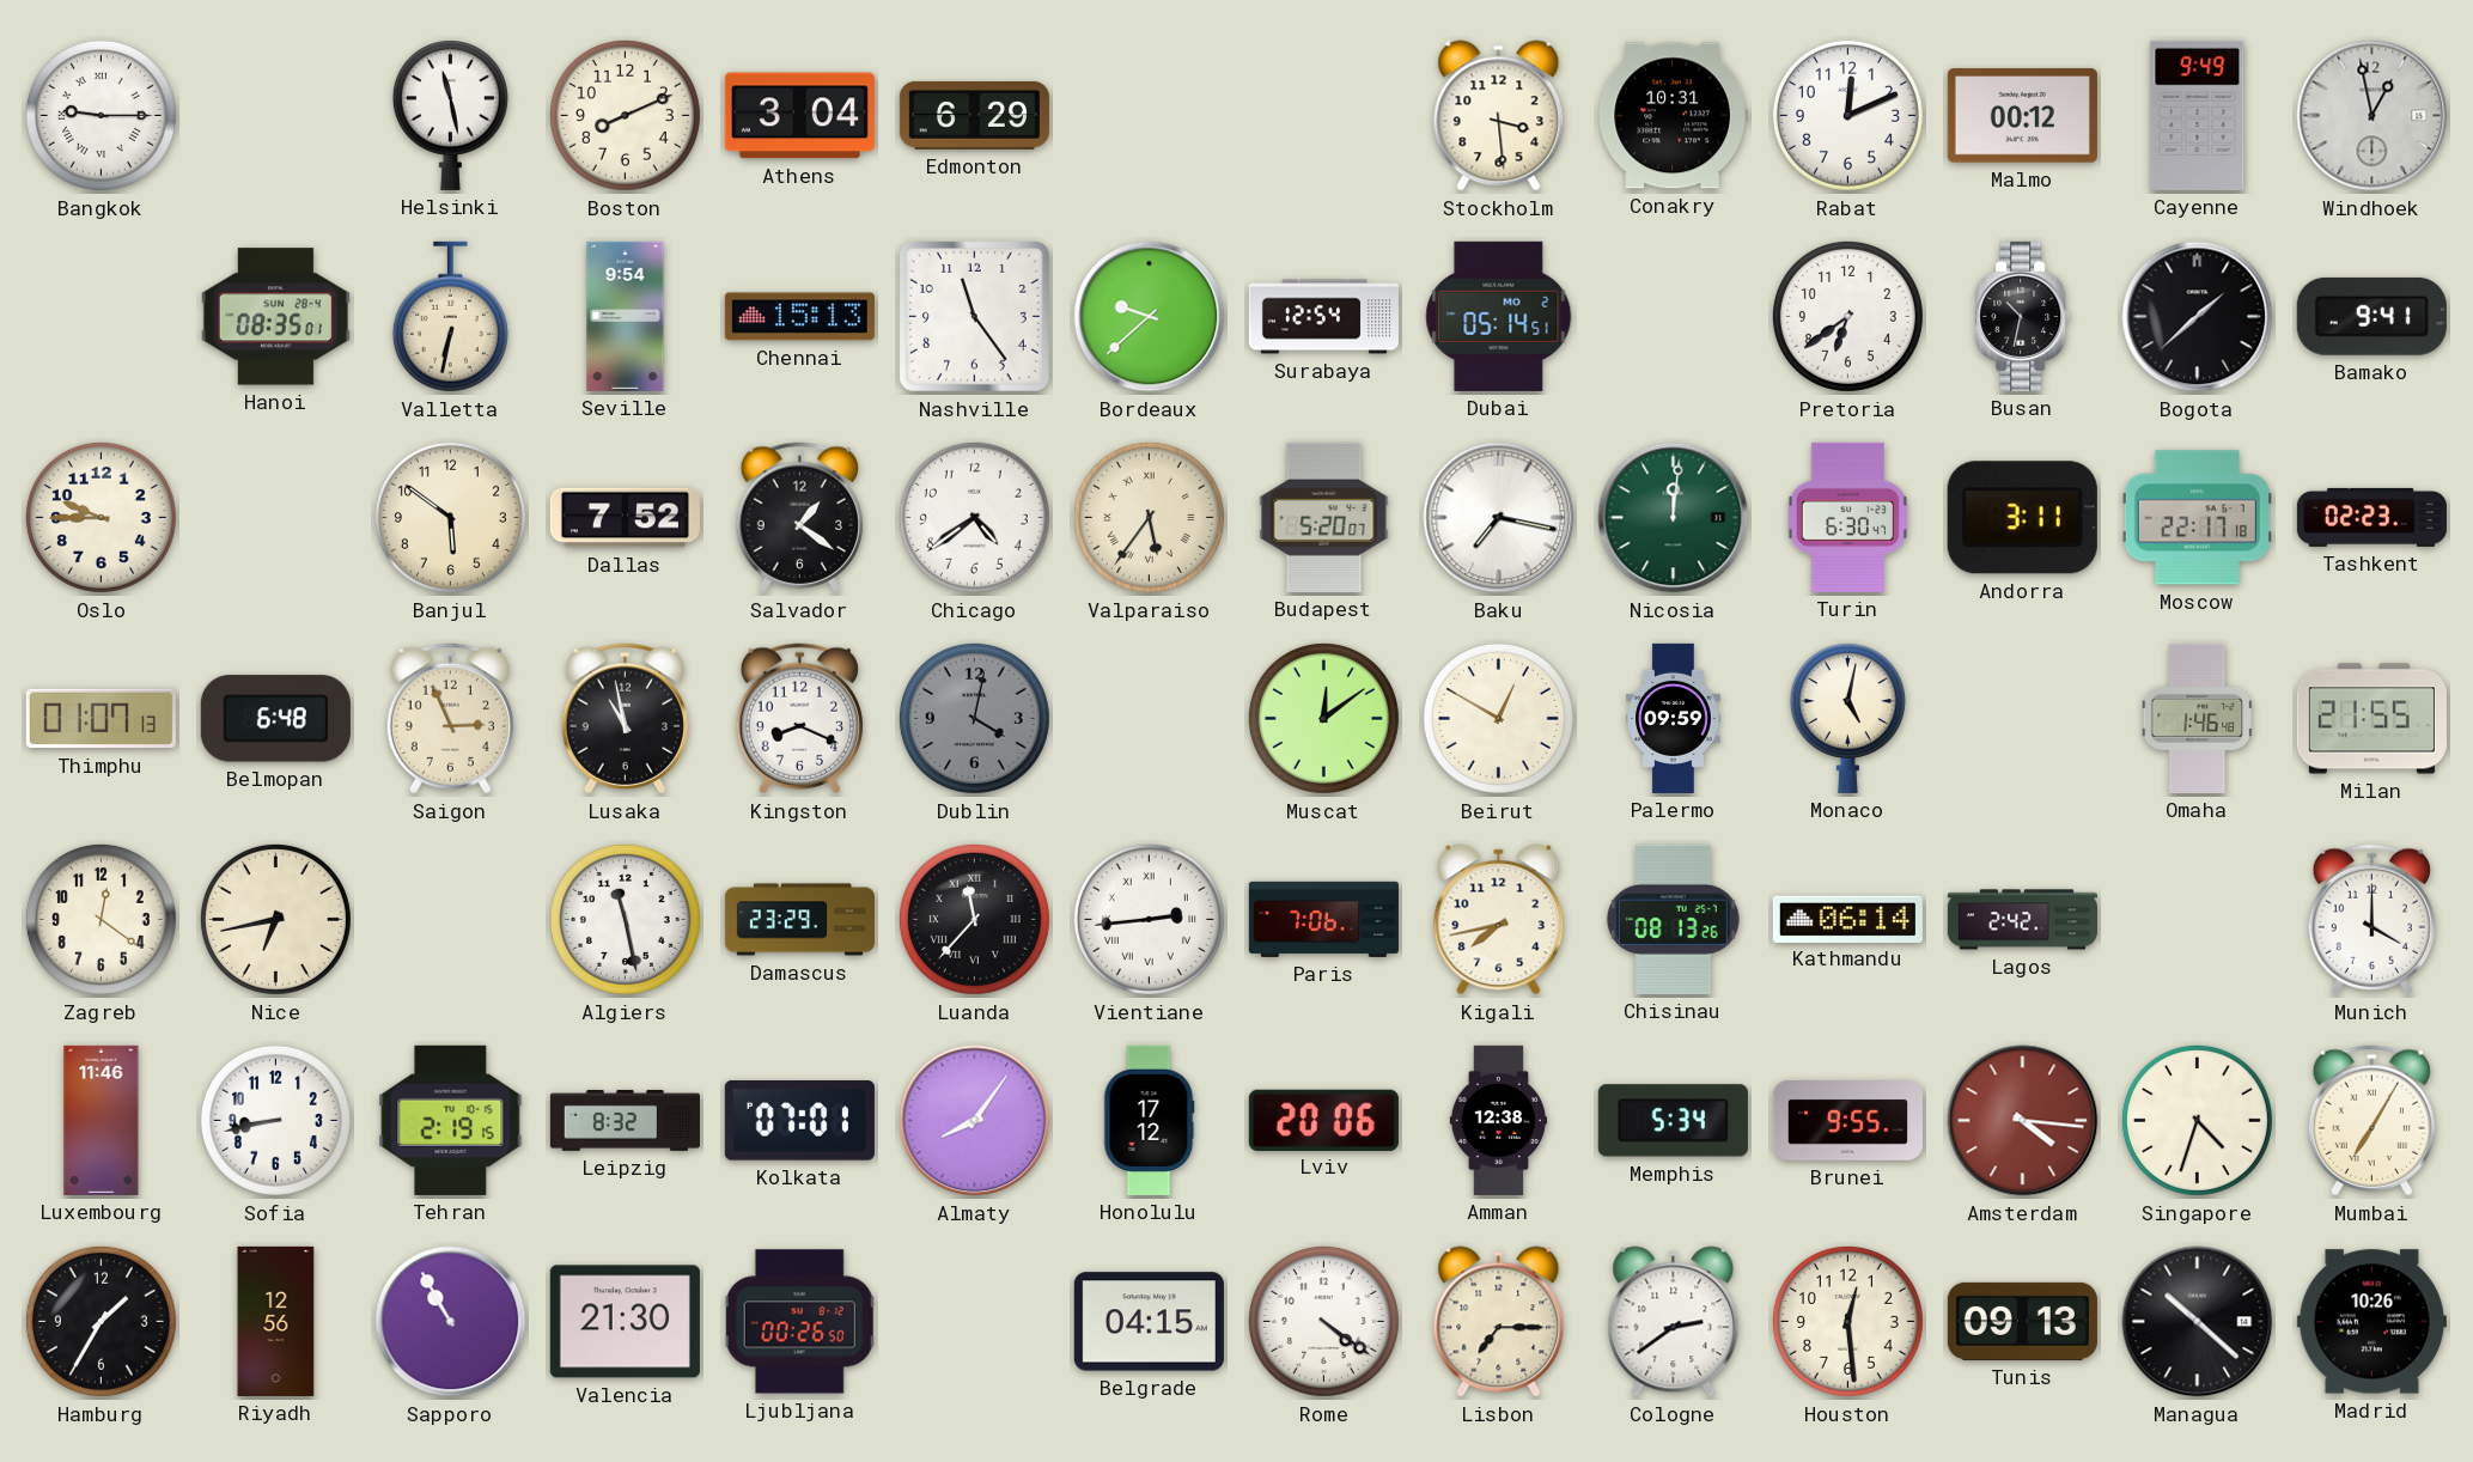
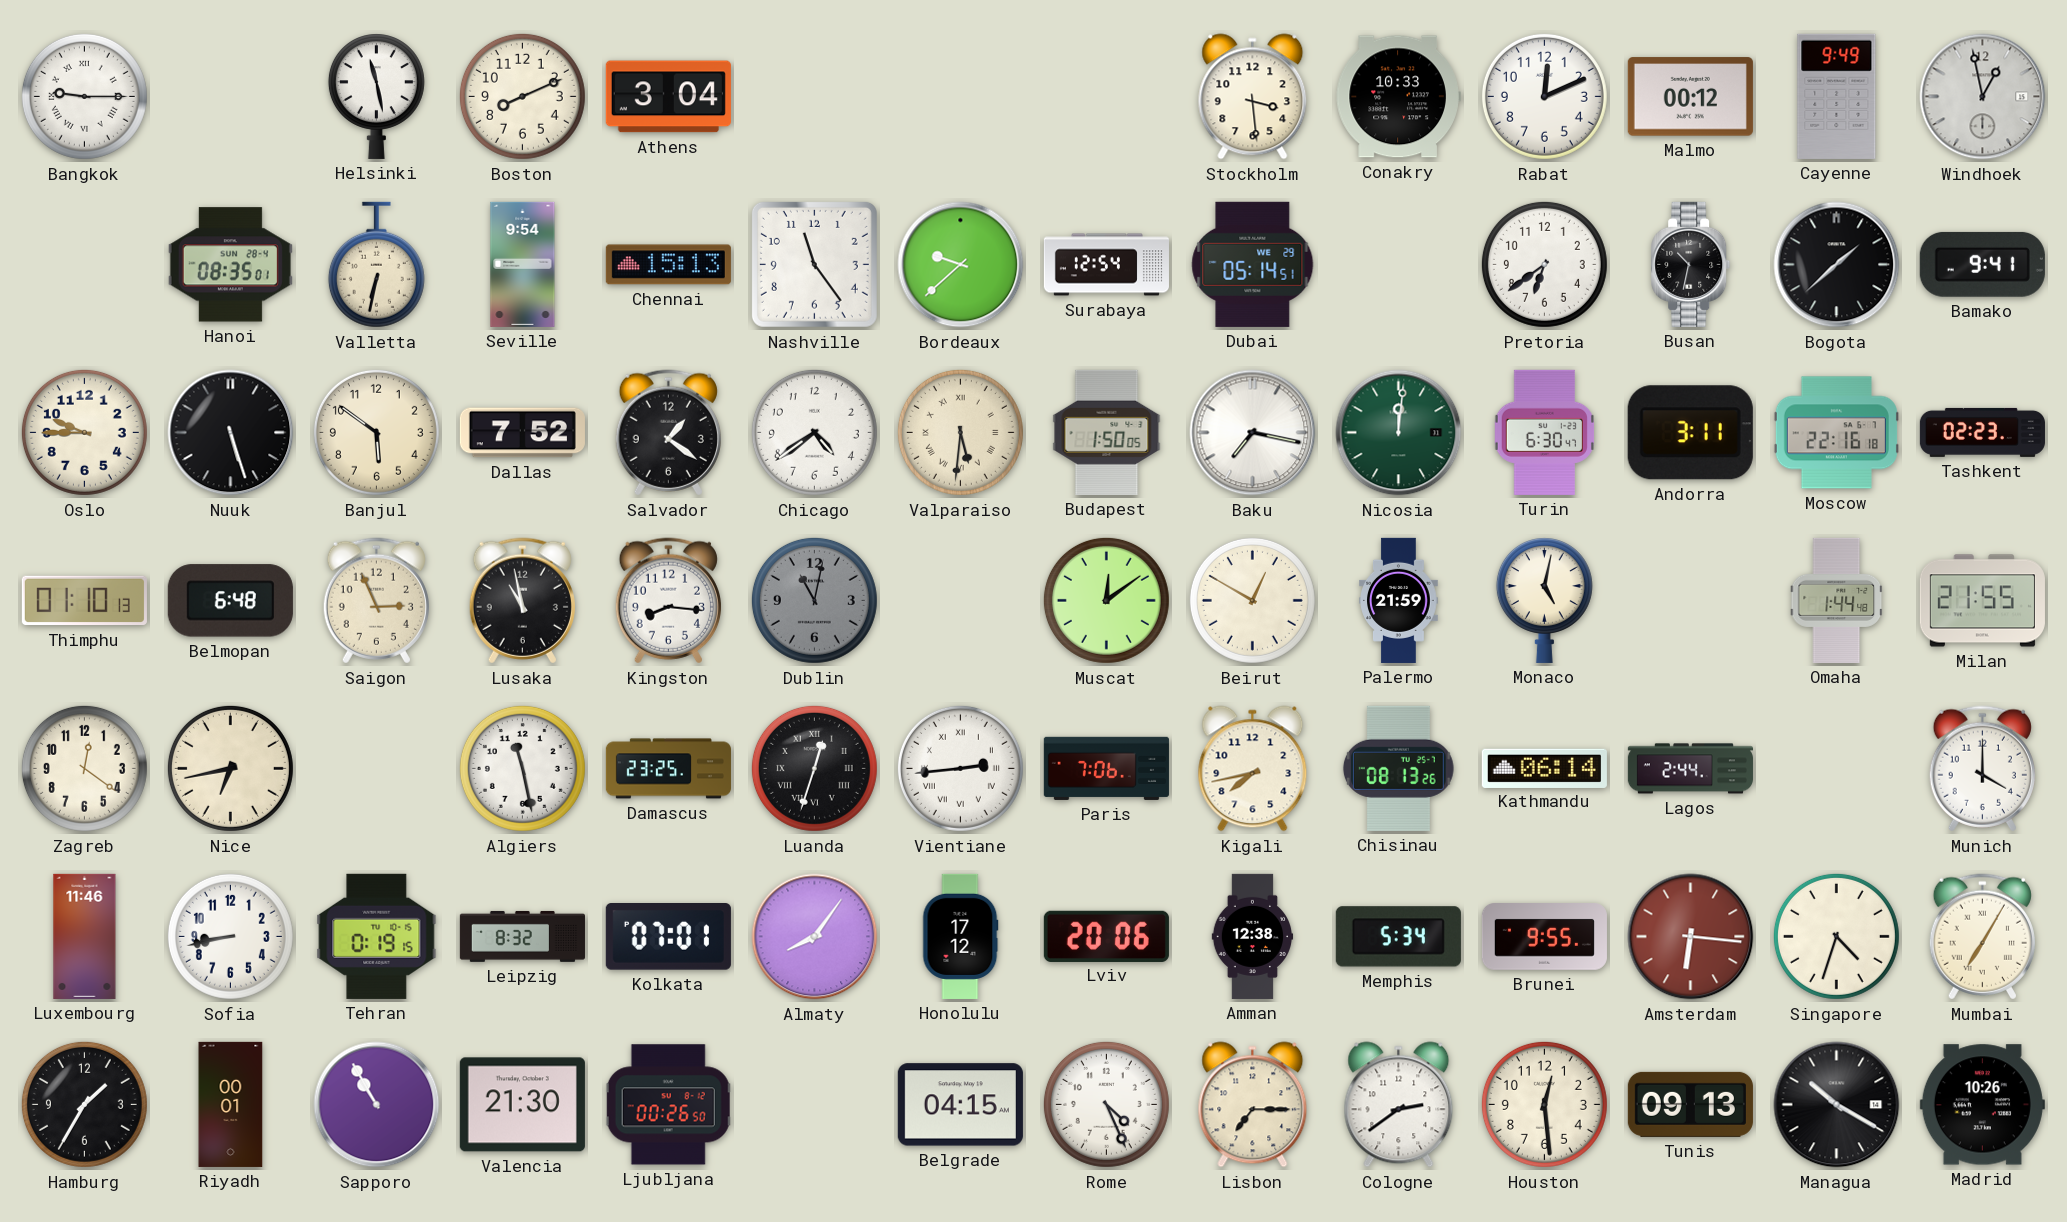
Edmonton: 6:29 -> none (974, 115)
Conakry: 10:31 -> 10:33 (1398, 97)
Dubai date: MO 2 -> WE 29 (1253, 264)
Nuuk: none -> 5:27 (231, 433)
Valparaiso: 5:36 -> 5:31 (960, 432)
Budapest: 5:20 -> 1:50 (1107, 432)
Moscow: 22:17 -> 22:16 (1836, 433)
Thimphu: 01:07 -> 01:10 (84, 601)
Kingston: 8:19 -> 8:16 (668, 601)
Dublin: 4:02 -> 11:02 (814, 600)
Palermo: 09:59 -> 21:59 (1399, 600)
Omaha: 1:46 -> 1:44 (1837, 600)
Damascus: 23:29 -> 23:25 (668, 769)
Luanda: 11:37 -> 12:33 (814, 768)
Lagos: 2:42 -> 2:44 (1690, 769)
Tehran: 2:19 -> 0:19 (377, 936)
Amsterdam: 4:16 -> 6:16 (1691, 937)
Riyadh: 12:56 -> 00:01 (231, 1104)
Rome: 4:21 -> 4:26 (1106, 1104)
Managua: 10:22 -> 10:20 (1837, 1105)
